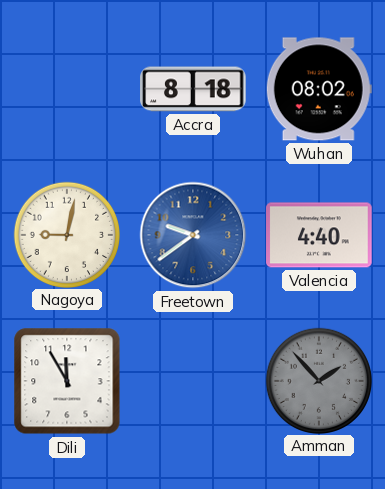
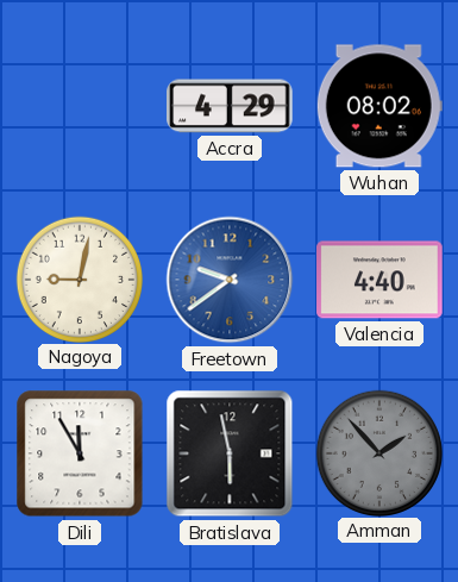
Accra: 8:18 -> 4:29 (230, 106)
Bratislava: none -> 5:58 (230, 453)
